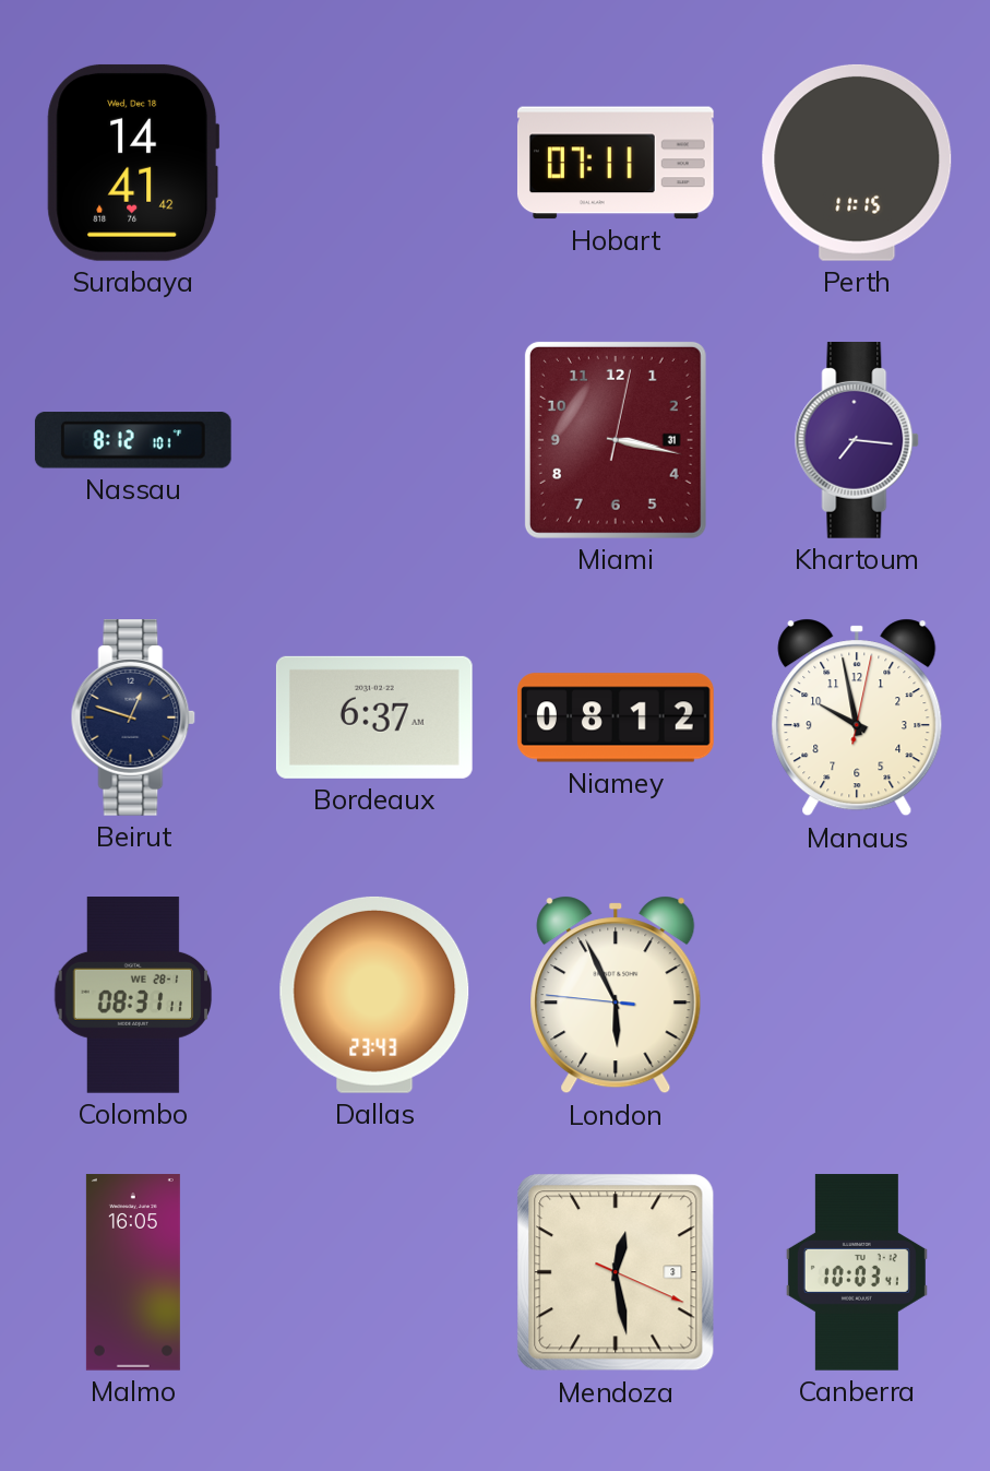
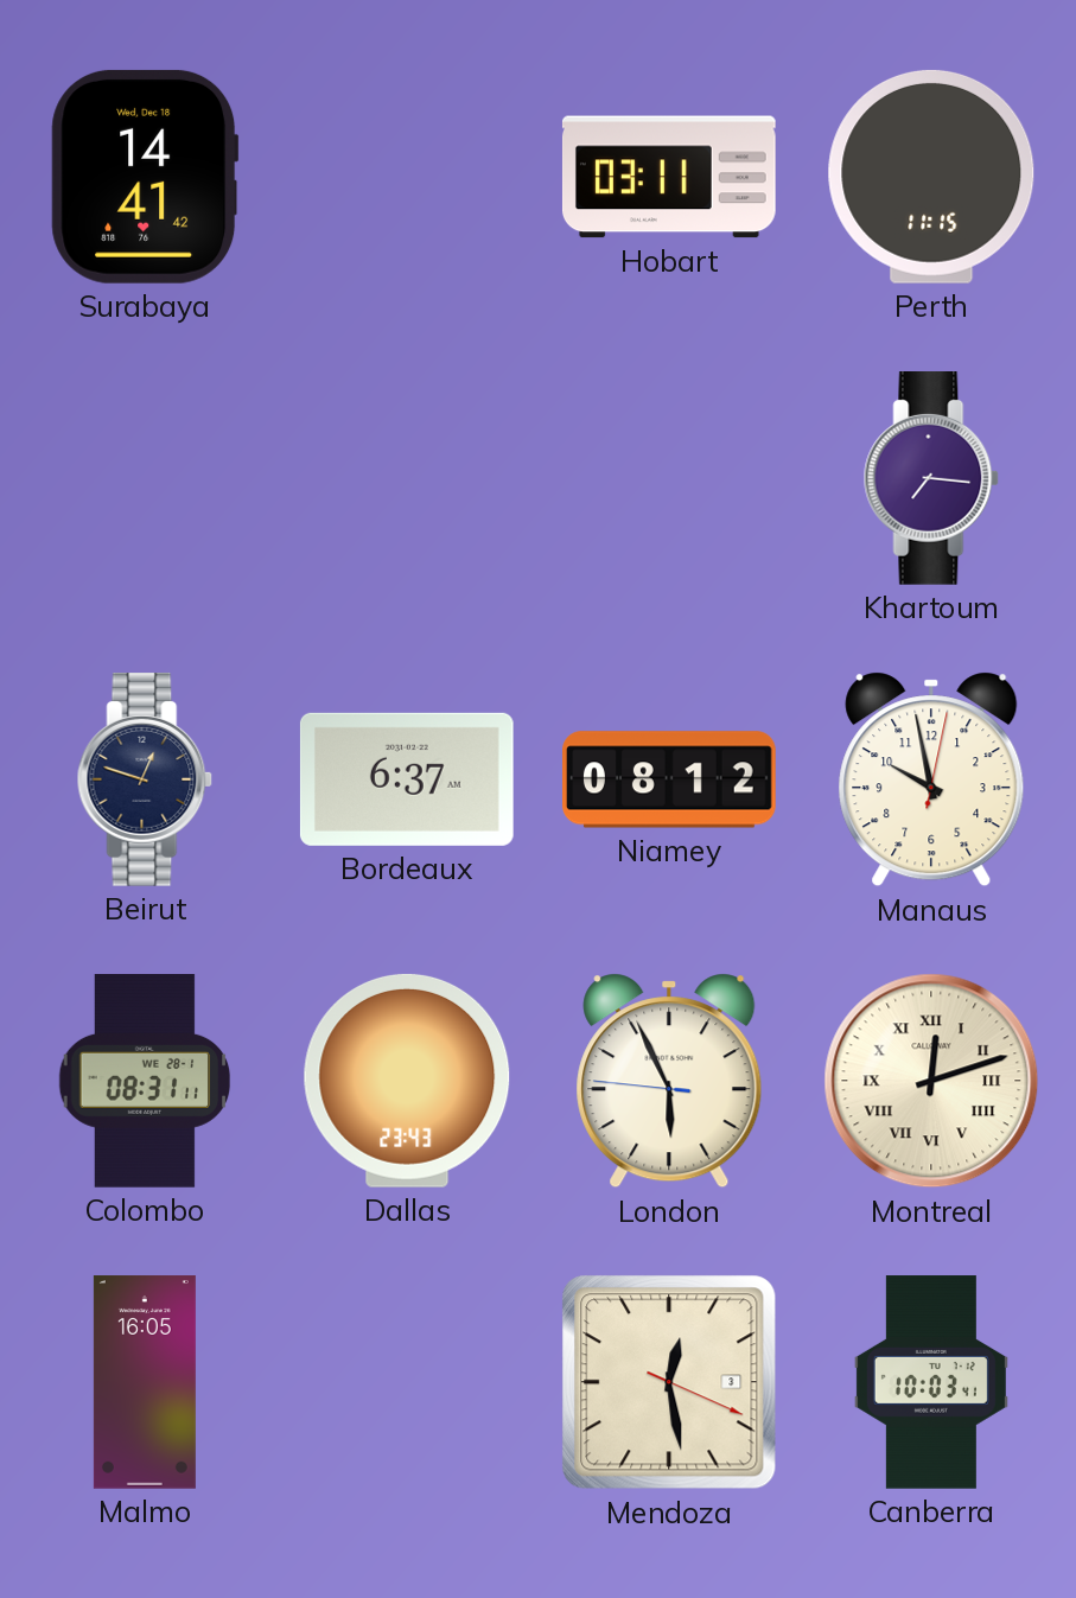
Hobart: 07:11 -> 03:11 (669, 177)
Nassau: 8:12 -> none (133, 440)
Miami: 3:17 -> none (616, 440)
Montreal: none -> 12:12 (931, 1081)
